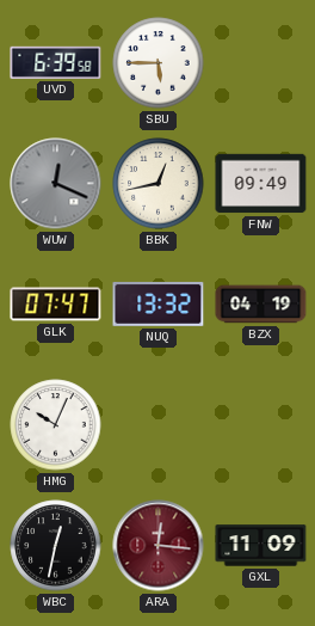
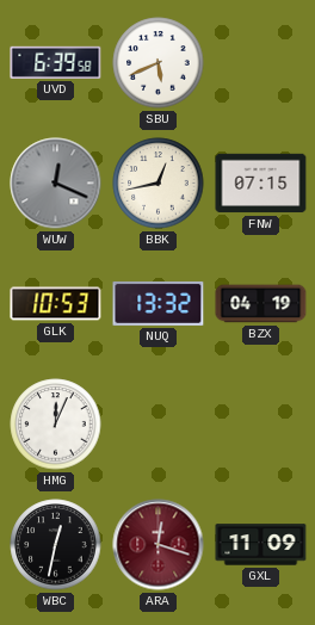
SBU: 5:45 -> 5:41 (159, 63)
FNW: 09:49 -> 07:15 (261, 184)
GLK: 07:47 -> 10:53 (56, 304)
HMG: 10:04 -> 12:04 (56, 425)
ARA: 12:16 -> 12:18 (159, 545)
